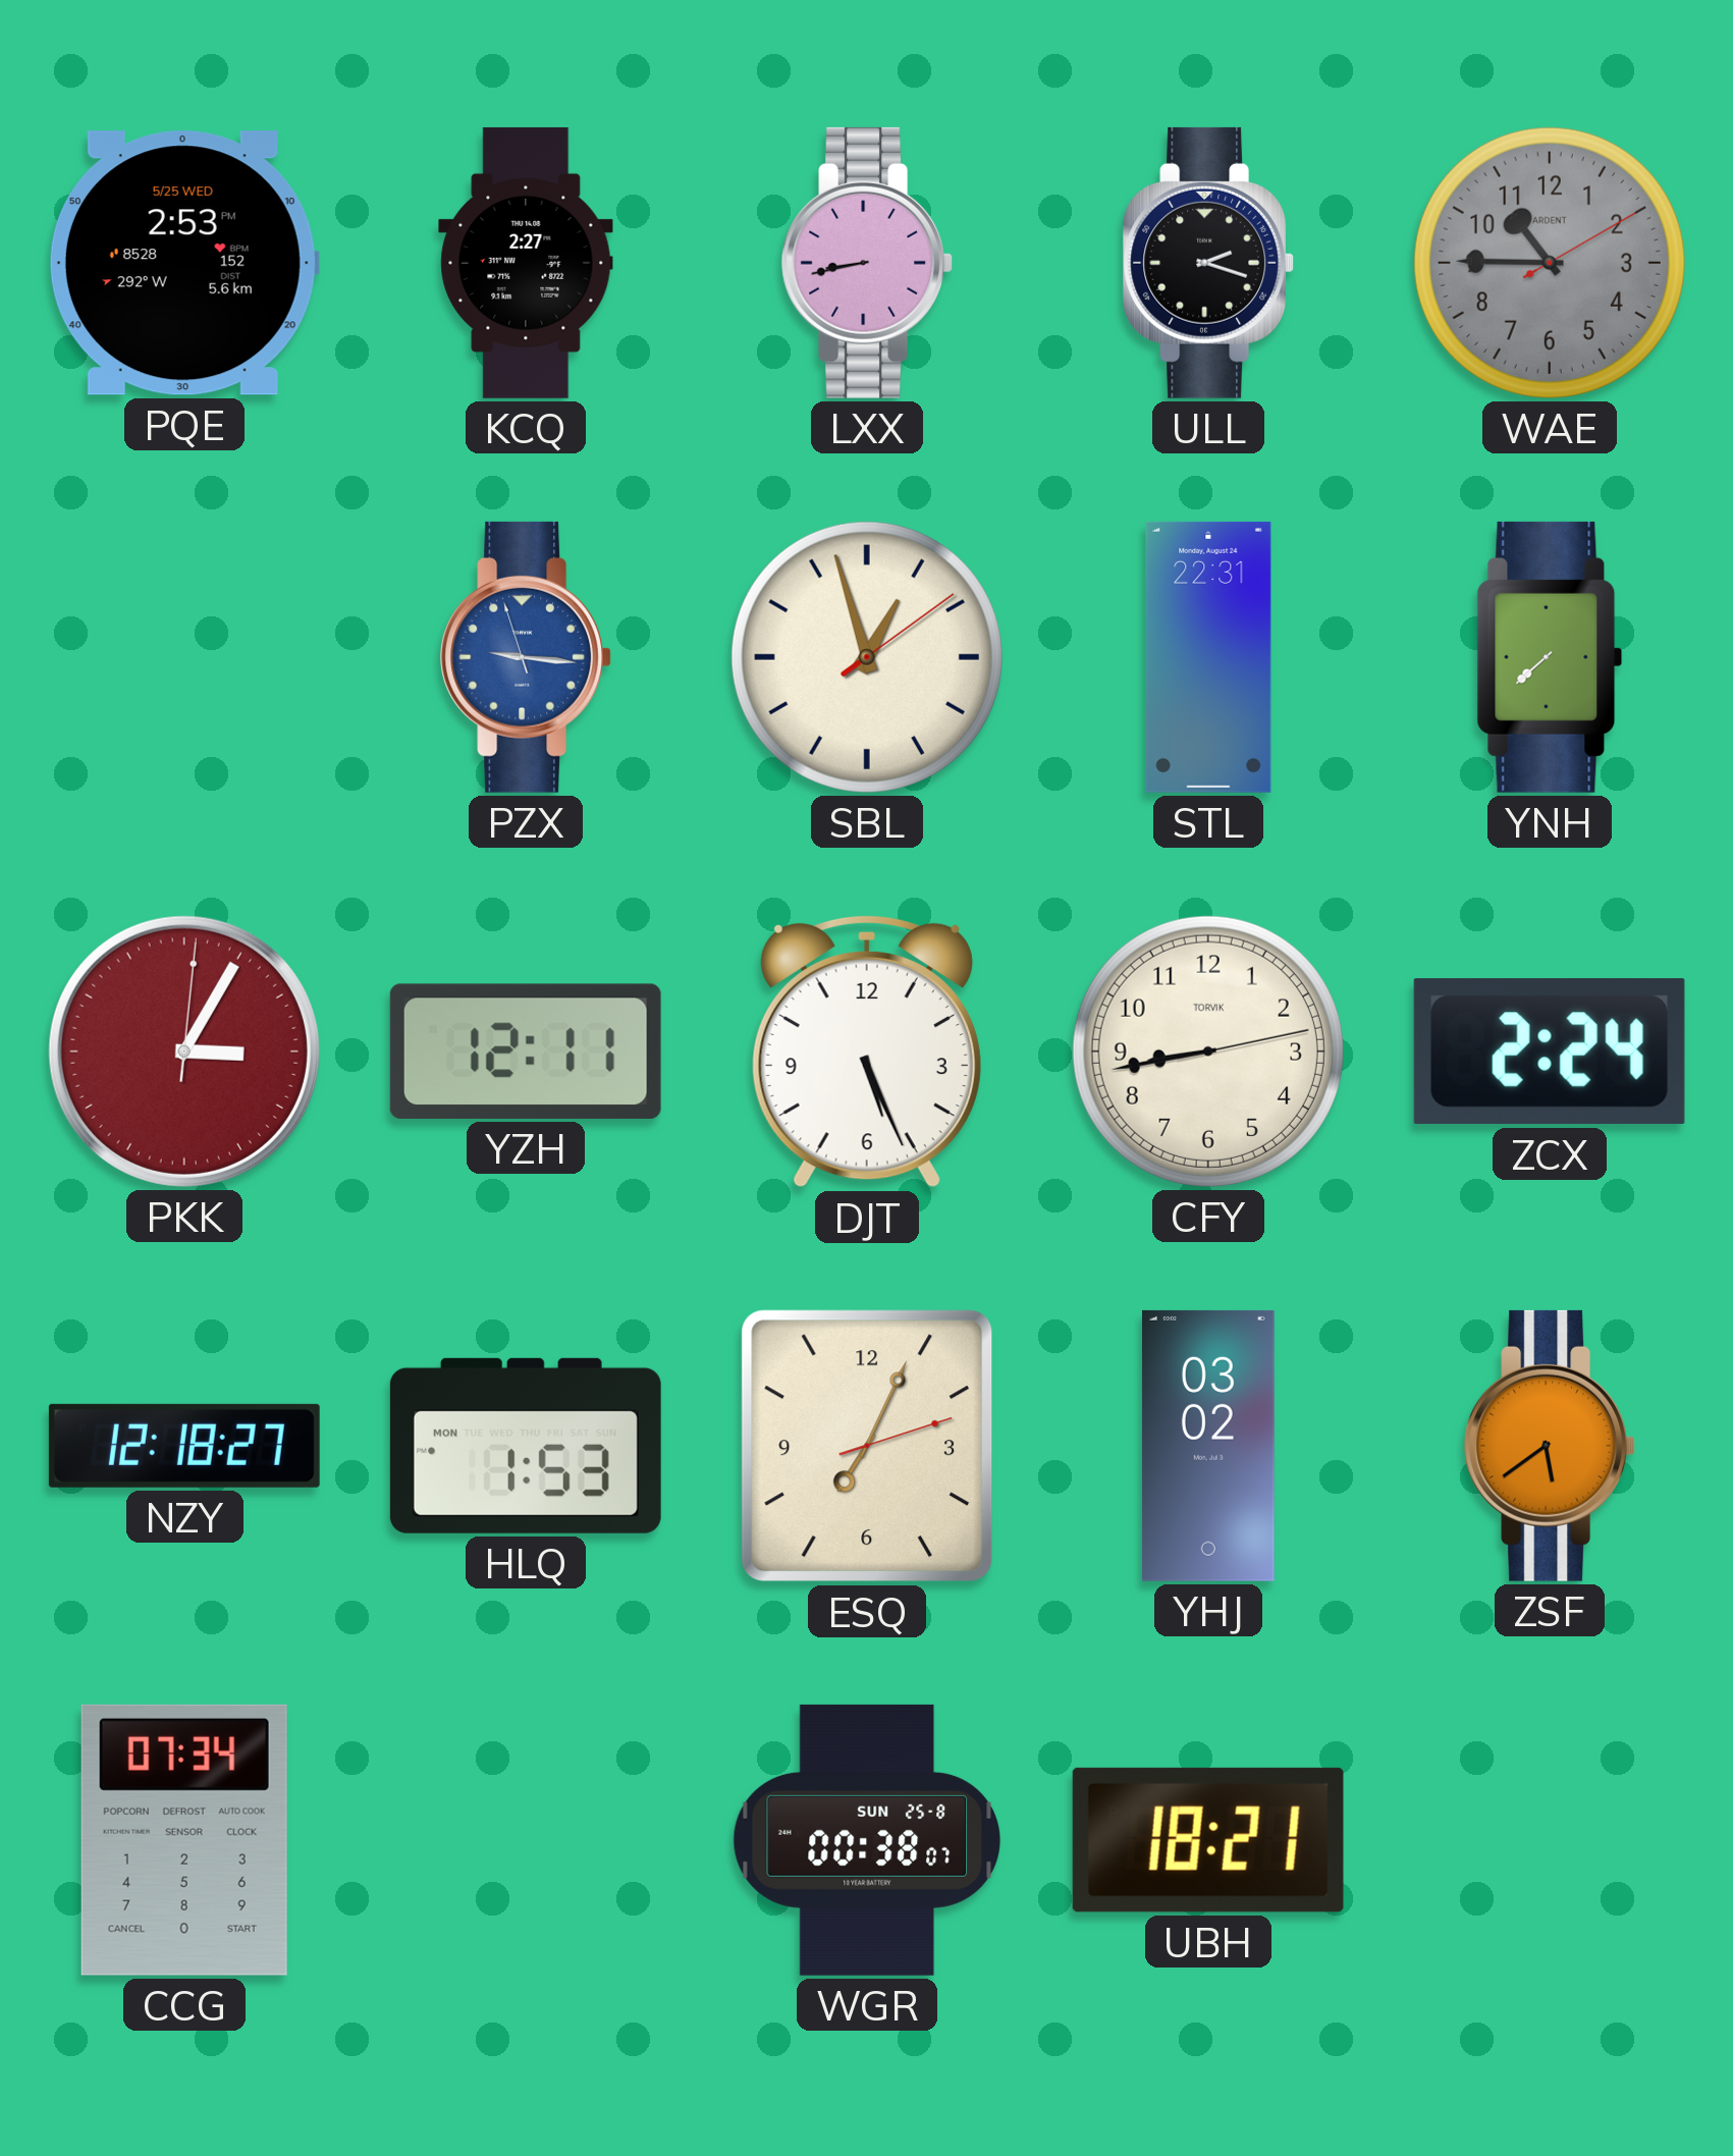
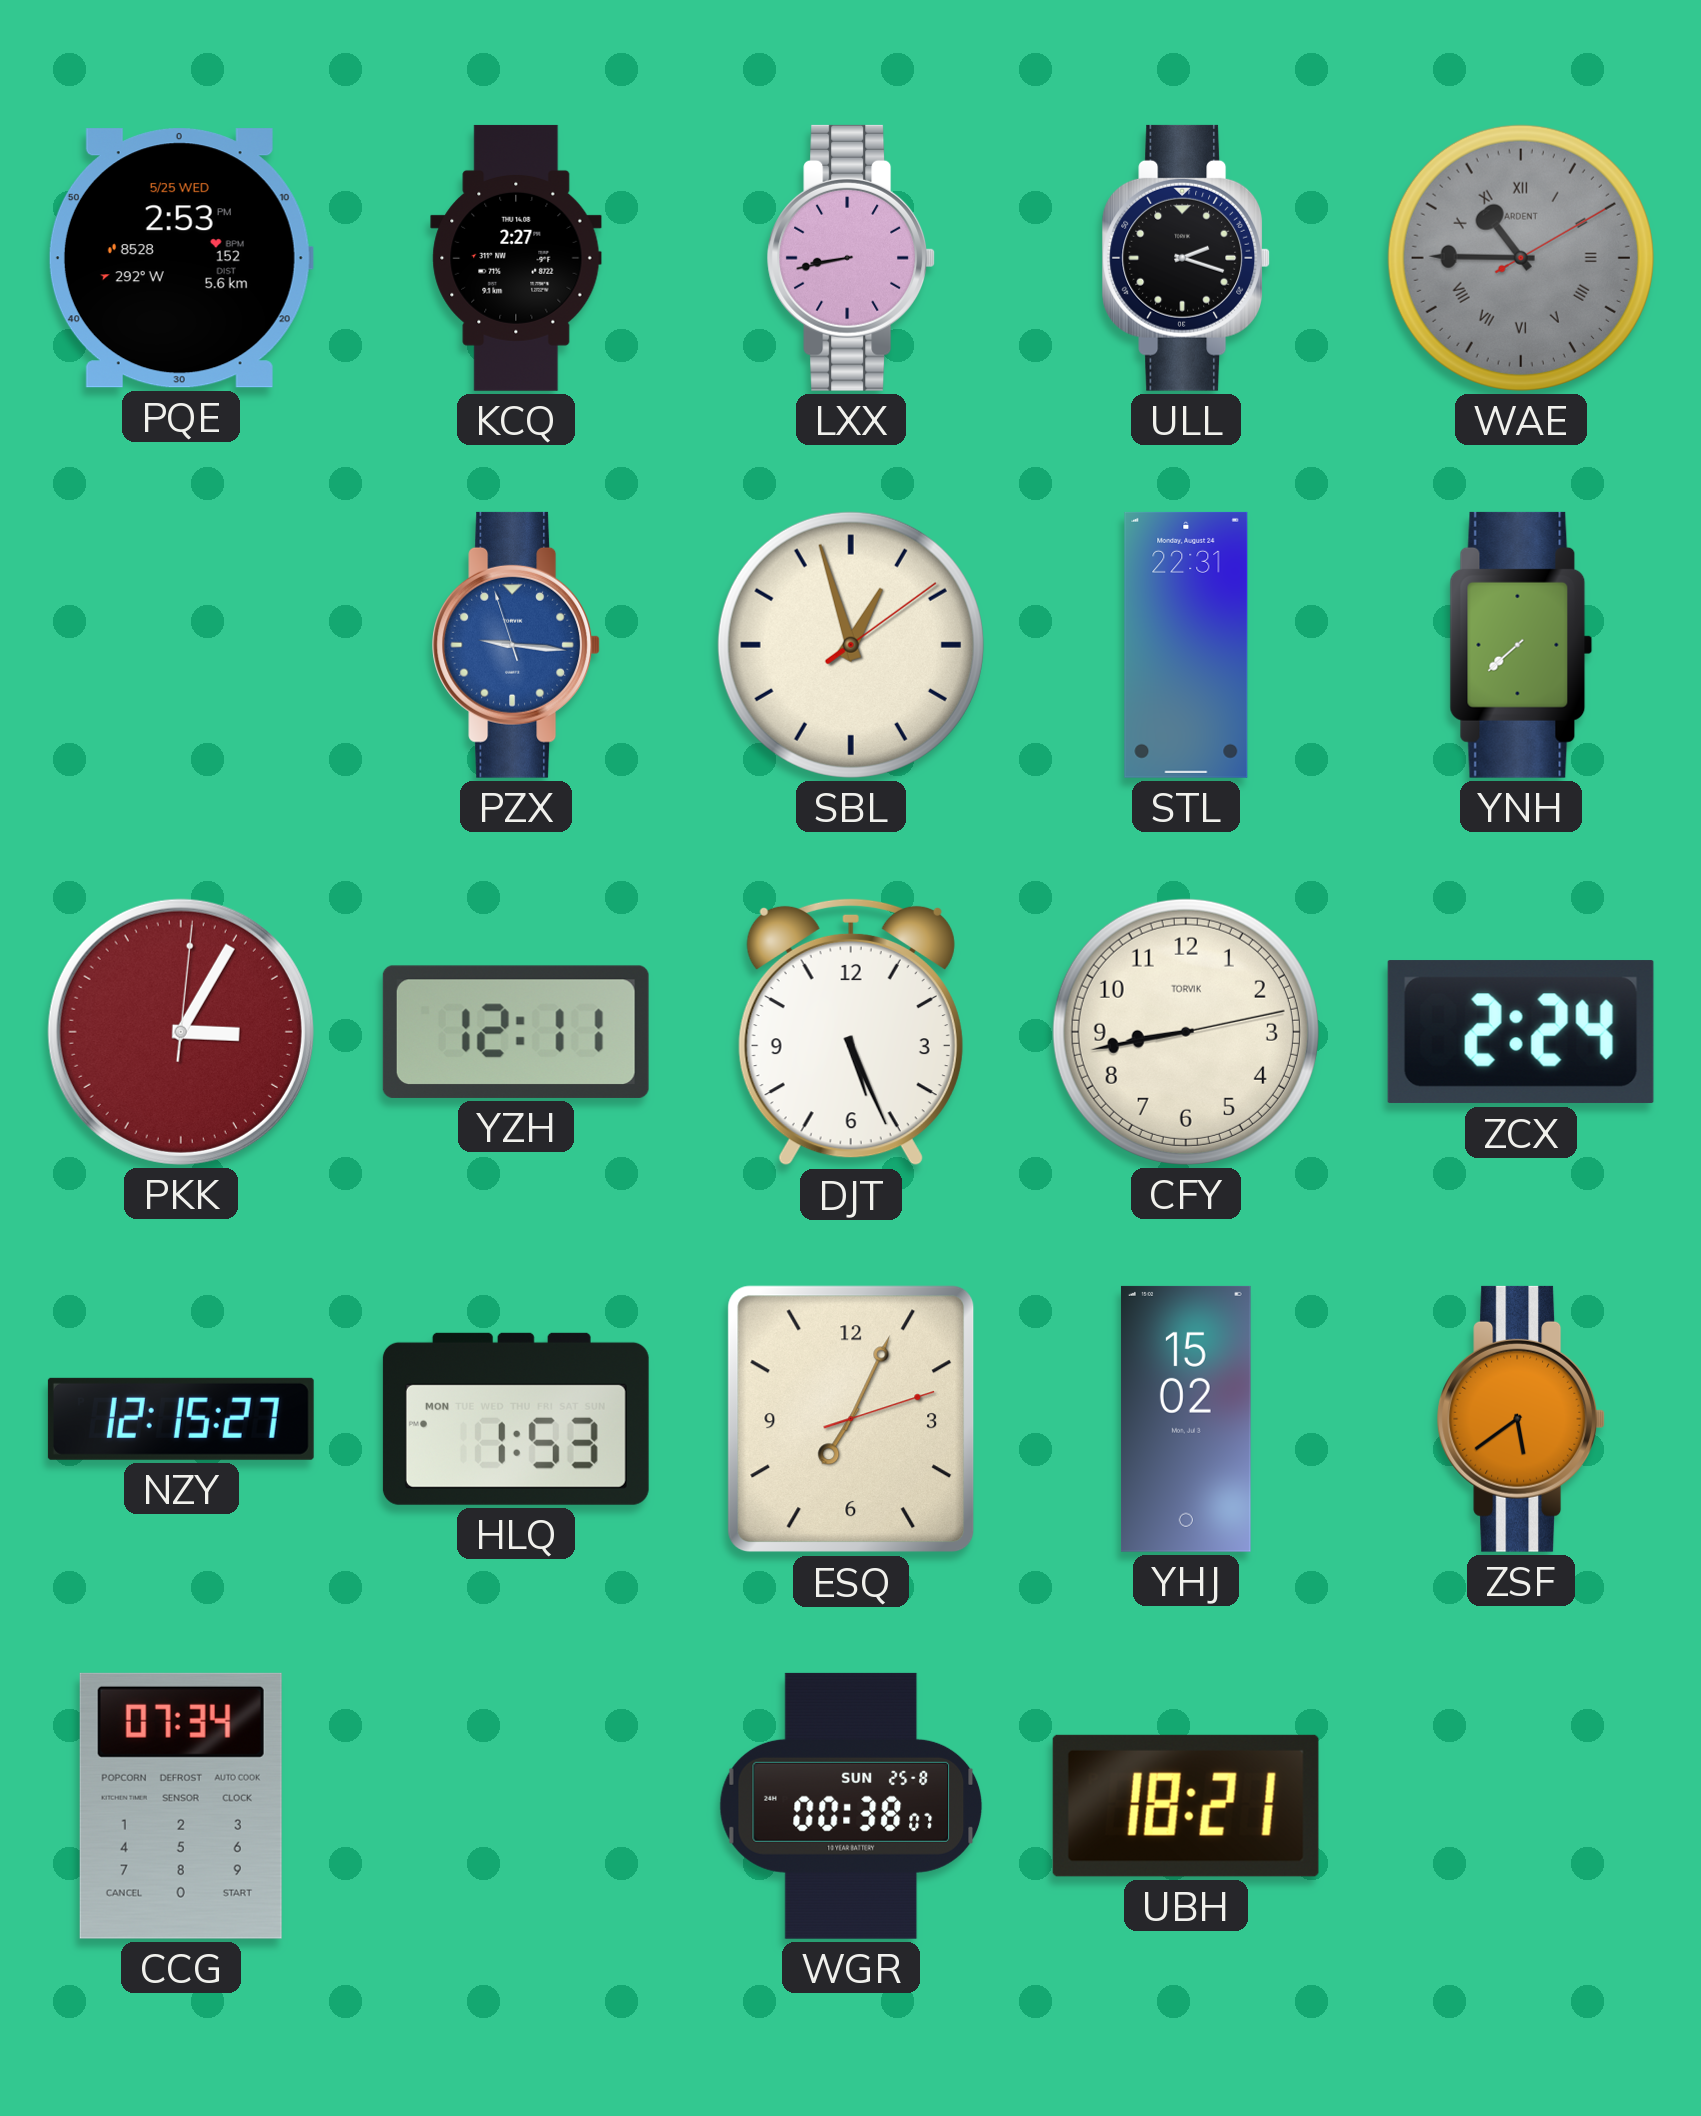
WAE numerals: Arabic -> Roman (1521, 258)
NZY: 12:18 -> 12:15 (181, 1419)
YHJ: 03:02 -> 15:02 (1186, 1419)
